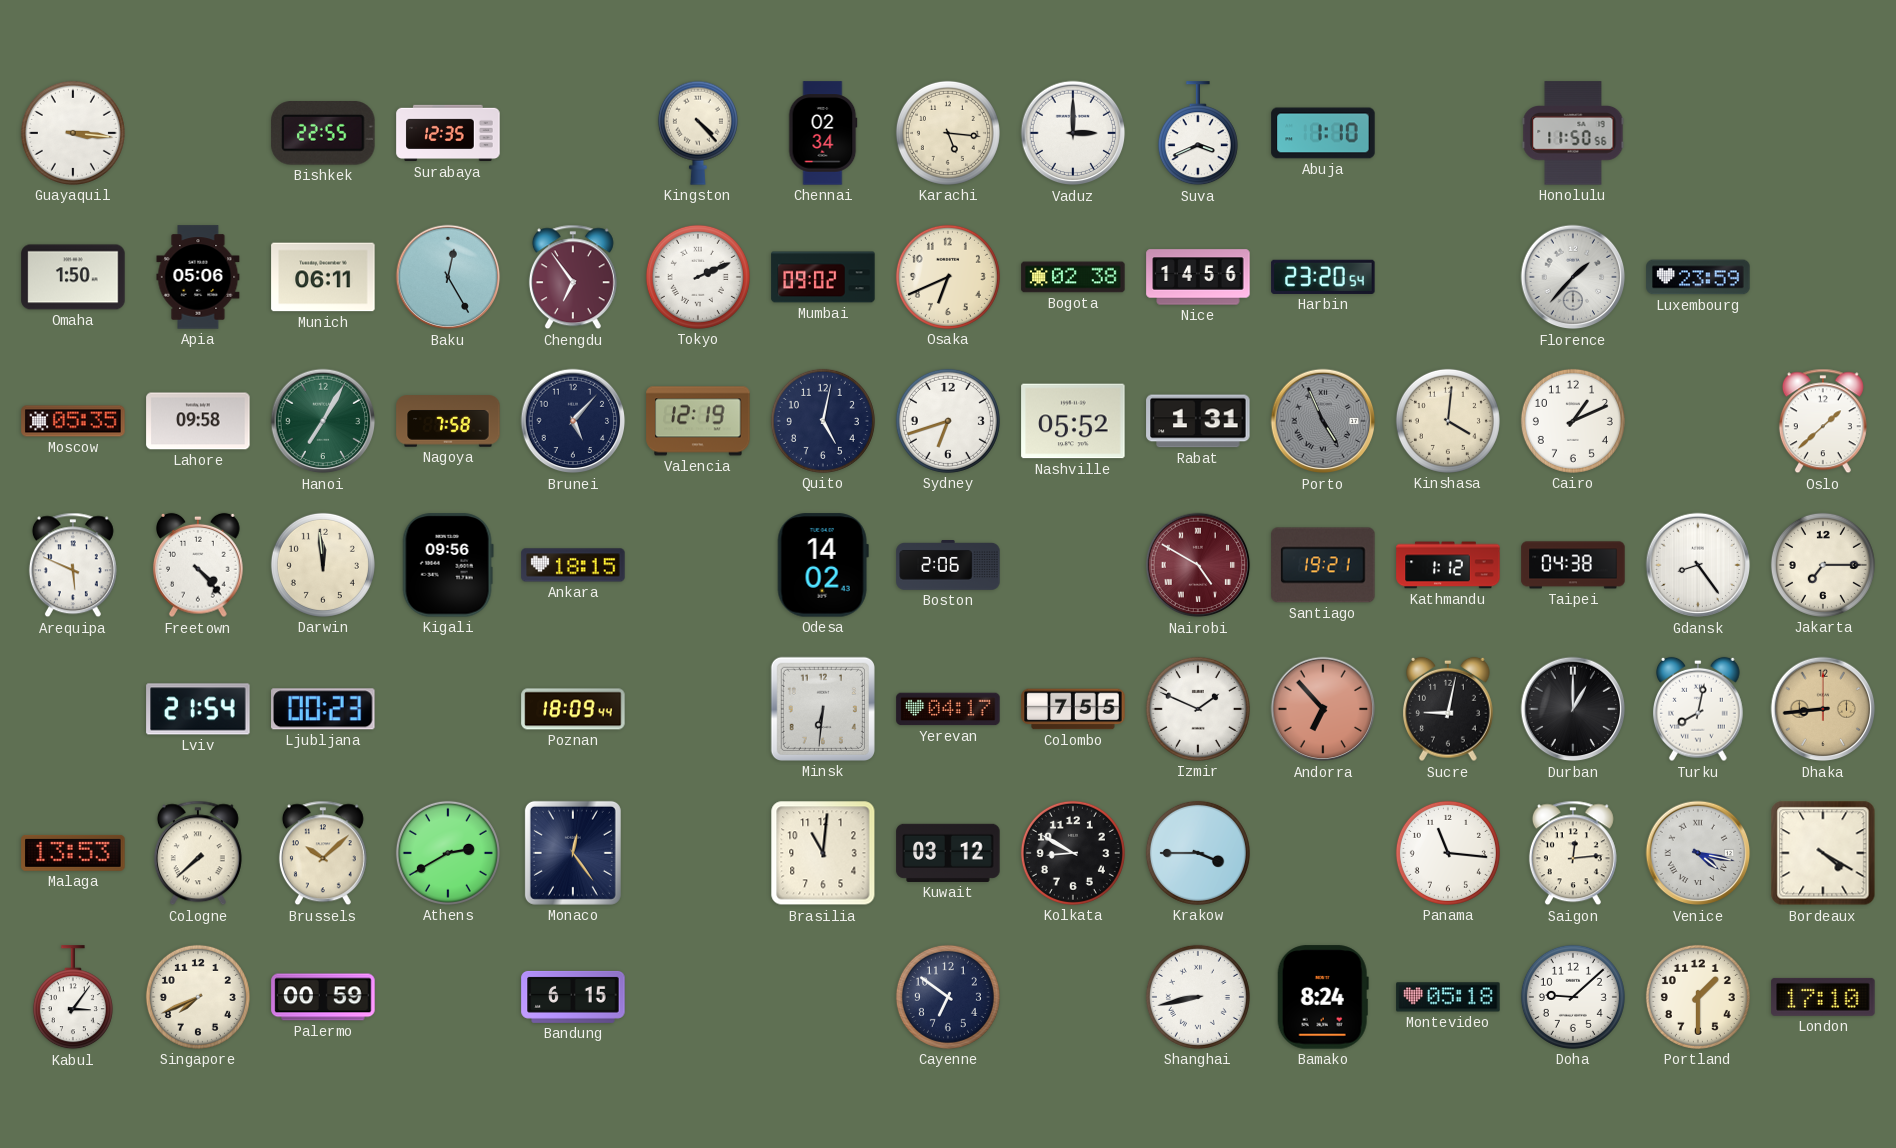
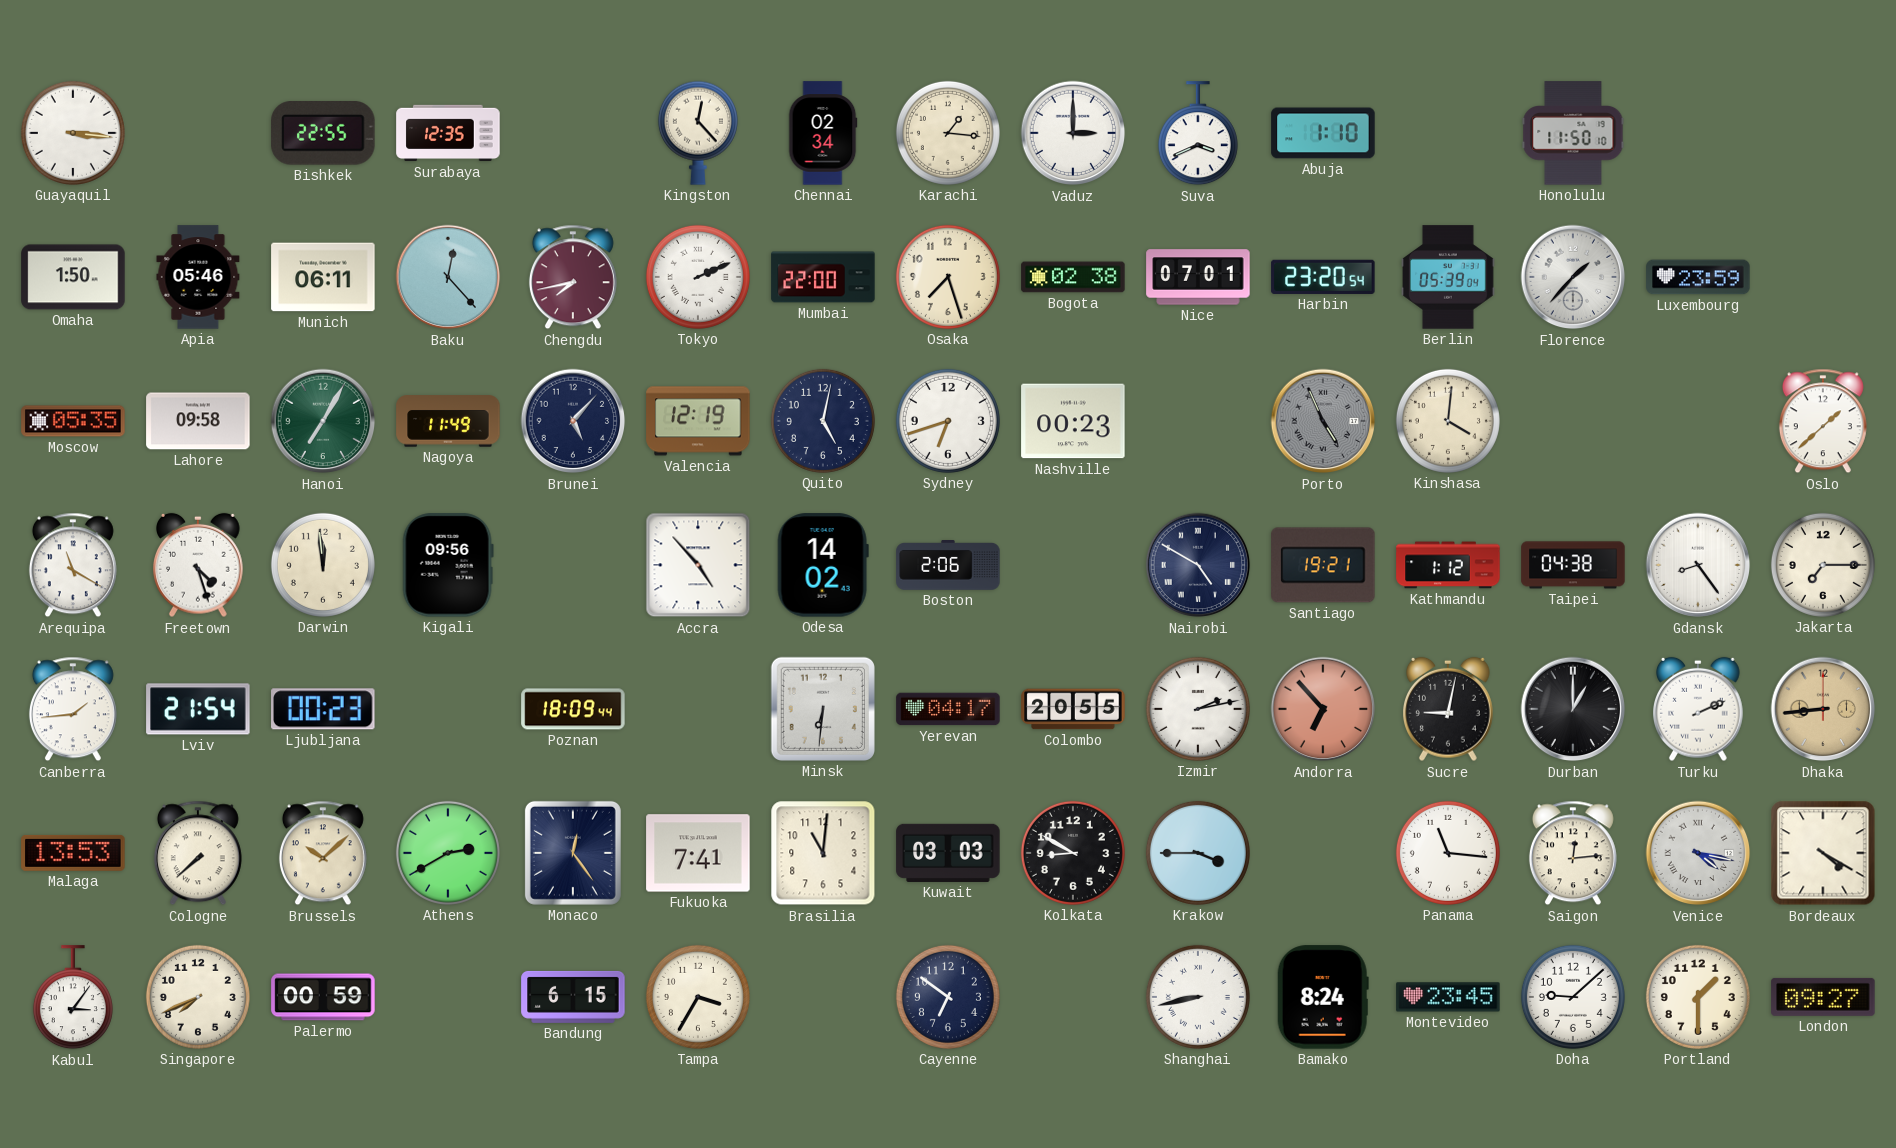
Kingston: 4:23 -> 12:23 (698, 133)
Karachi: 5:16 -> 1:16 (948, 133)
Honolulu: 11:50:56 -> 11:50:10 (1573, 133)
Apia: 05:06 -> 05:46 (198, 277)
Baku: 12:25 -> 12:23 (448, 277)
Chengdu: 6:54 -> 7:43 (573, 277)
Mumbai: 09:02 -> 22:00 (823, 277)
Osaka: 6:41 -> 7:27 (948, 277)
Nice: 14:56 -> 07:01 (1198, 277)
Berlin: none -> 05:39 (1449, 277)
Nagoya: 7:58 -> 11:49 (448, 421)
Nashville: 05:52 -> 00:23 (1073, 421)
Rabat: 1:31 -> none (1198, 421)
Cairo: 1:11 -> none (1573, 421)
Arequipa: 5:49 -> 11:20 (73, 565)
Freetown: 4:23 -> 4:27 (199, 565)
Ankara: 18:15 -> none (573, 565)
Accra: none -> 4:53 (698, 565)
Nairobi dial: burgundy -> navy (1198, 565)
Canberra: none -> 1:44 (73, 709)
Colombo: 7:55 -> 20:55 (1073, 709)
Izmir: 1:49 -> 2:13 (1198, 709)
Turku: 8:02 -> 2:11 (1699, 709)
Fukuoka: none -> 7:41 (698, 853)
Kuwait: 03:12 -> 03:03 (948, 853)
Tampa: none -> 3:35 (698, 997)
Montevideo: 05:18 -> 23:45 (1448, 997)
London: 17:10 -> 09:27 (1823, 997)
